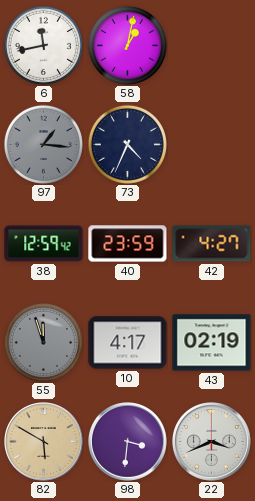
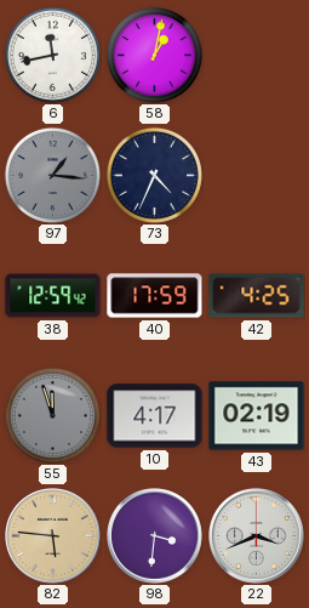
40: 23:59 -> 17:59 (155, 296)
42: 4:27 -> 4:25 (257, 296)
82: 5:50 -> 5:46 (53, 536)
